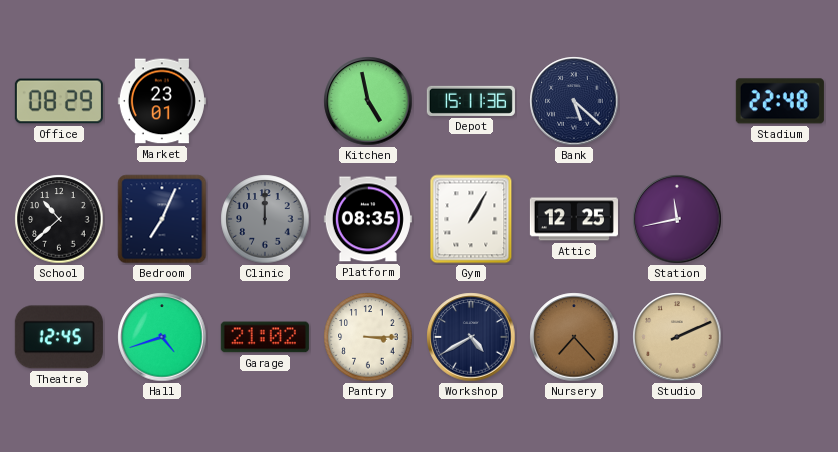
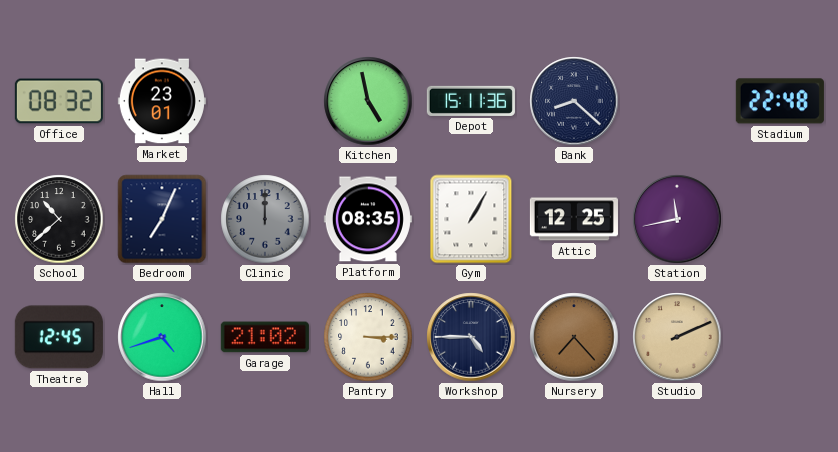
Office: 08:29 -> 08:32 (59, 101)
Bank: 5:22 -> 8:22 (574, 101)
Workshop: 4:40 -> 4:45 (471, 337)
